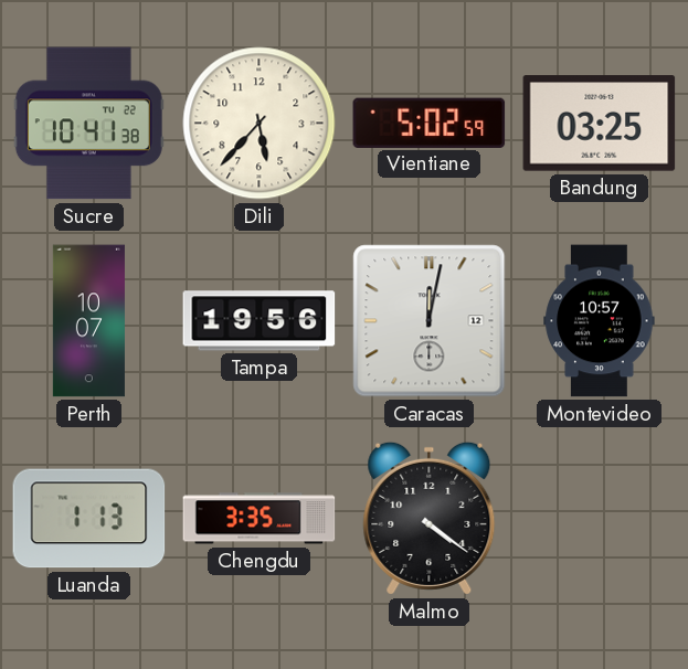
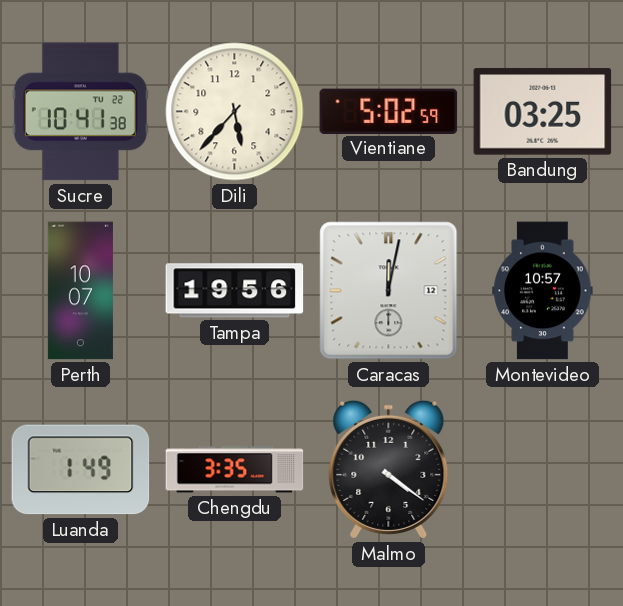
Luanda: 1:13 -> 1:49 (81, 470)
